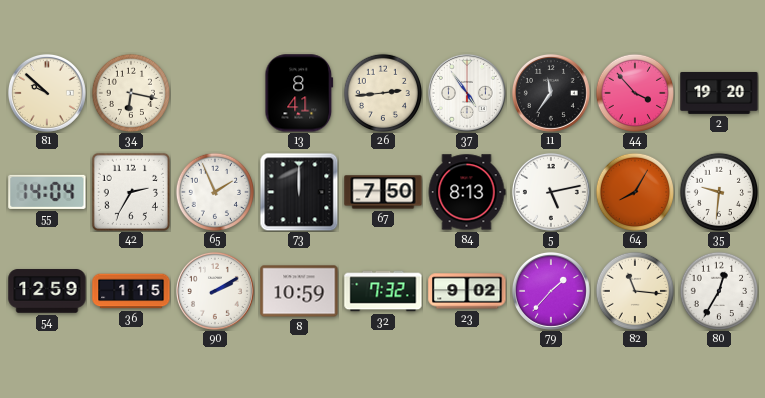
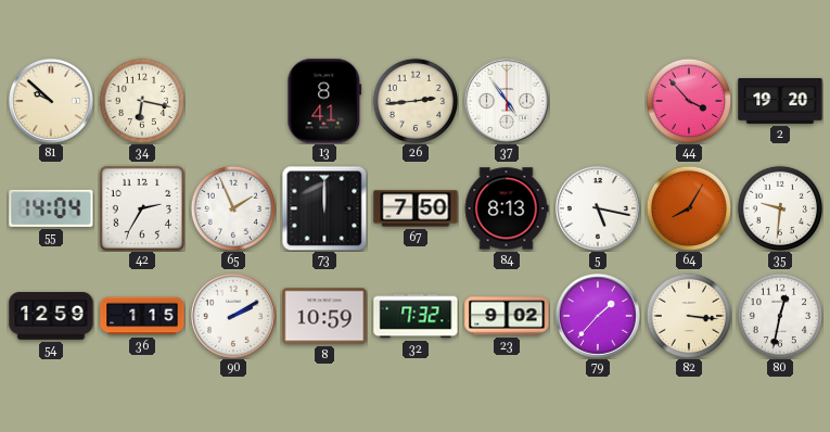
11: 11:36 -> none (551, 93)
5: 5:13 -> 5:17 (598, 208)
82: 11:16 -> 3:16 (688, 315)
80: 12:35 -> 12:32 (779, 315)
